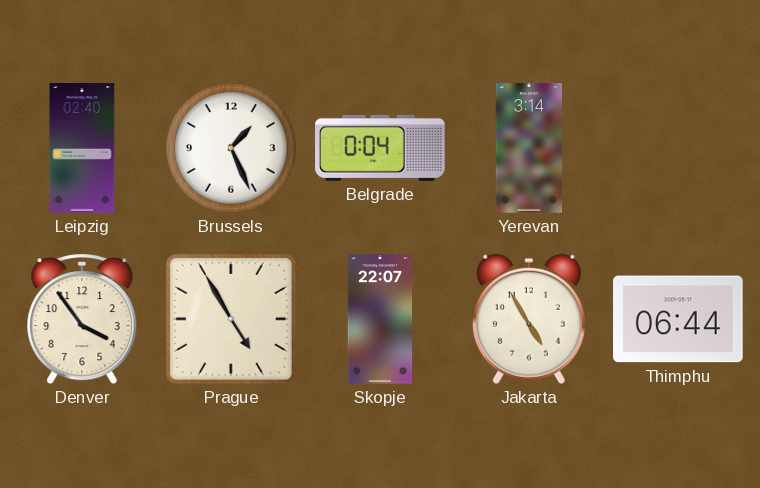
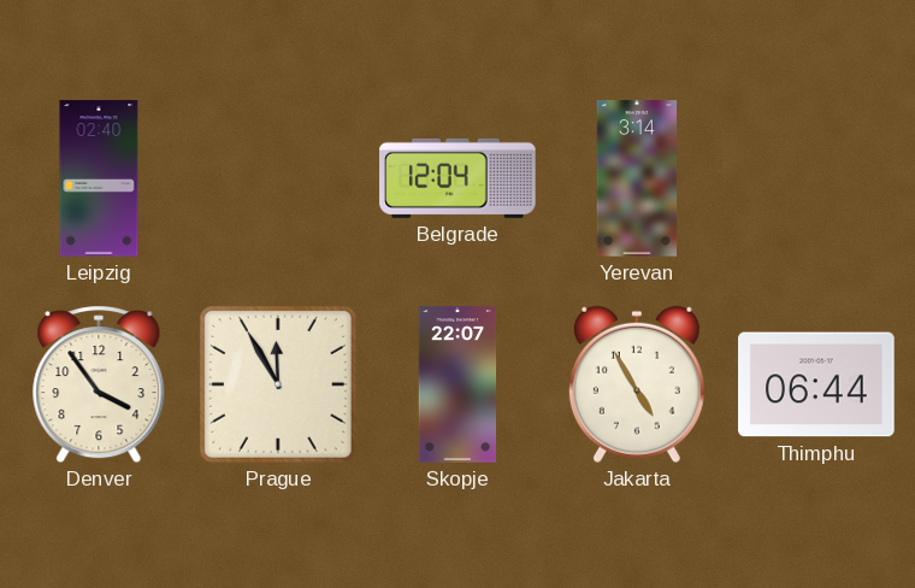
Brussels: 1:26 -> none (232, 149)
Belgrade: 0:04 -> 12:04 (457, 178)
Prague: 4:55 -> 11:55 (278, 384)
